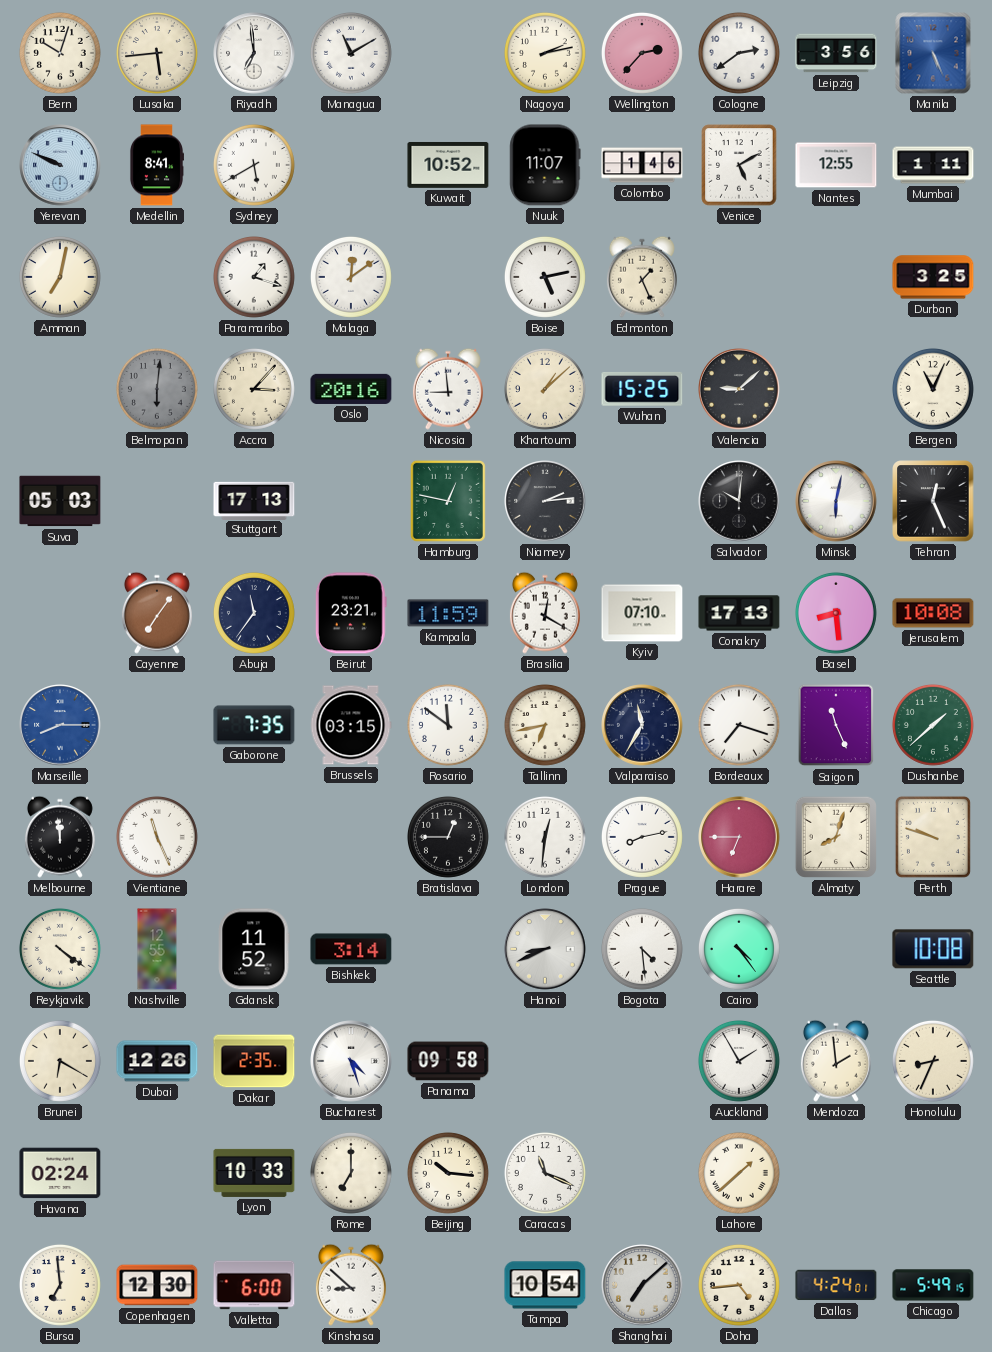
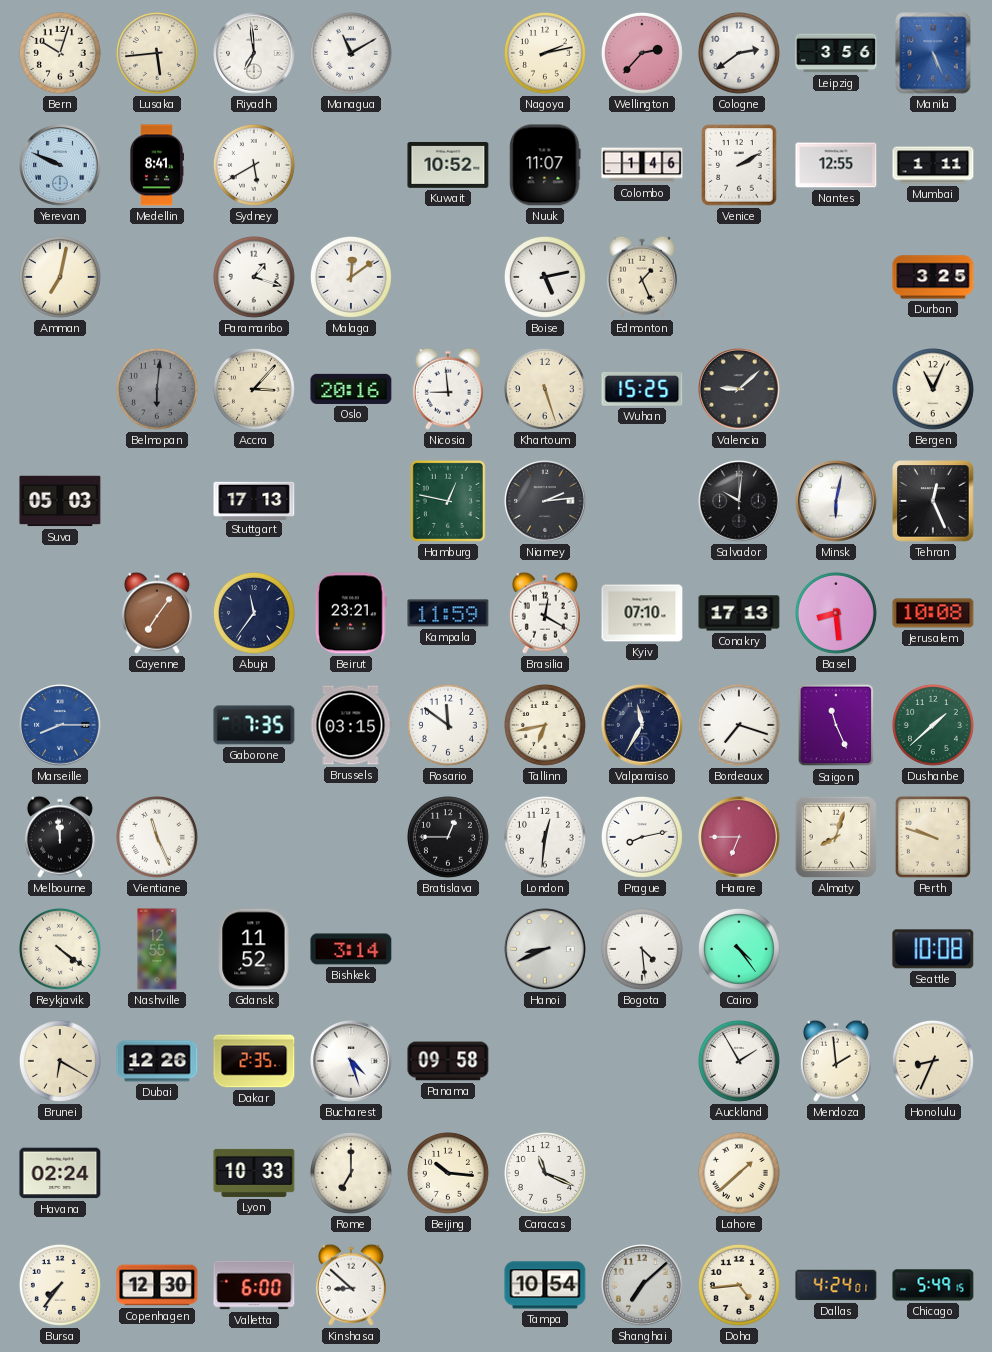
Venice: 5:10 -> 2:10 (739, 165)
Khartoum: 1:08 -> 5:27 (545, 389)
Bursa: 6:59 -> 7:36 (60, 1285)
